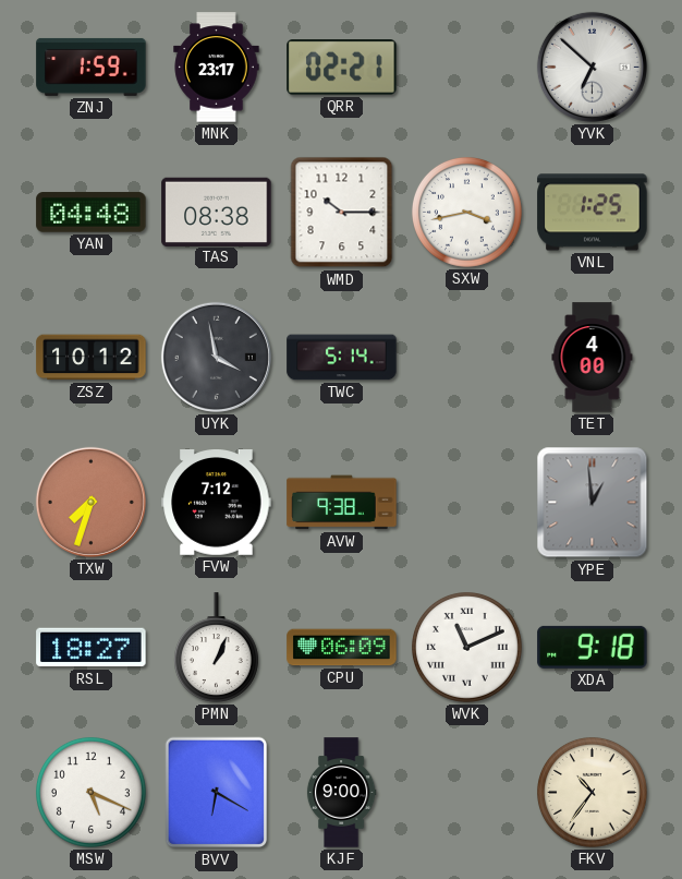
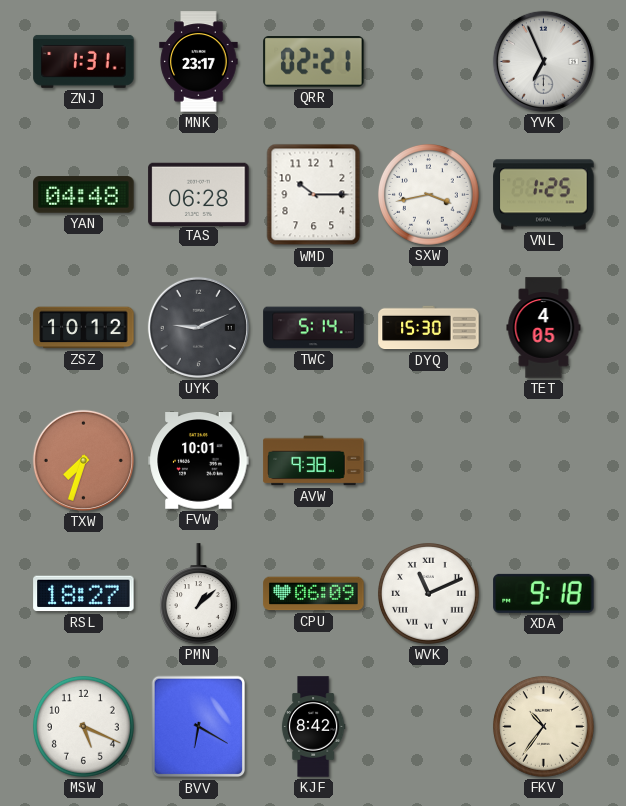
ZNJ: 1:59 -> 1:31 (84, 61)
YVK: 6:52 -> 6:56 (543, 61)
TAS: 08:38 -> 06:28 (199, 194)
UYK: 3:58 -> 9:11 (198, 327)
DYQ: none -> 15:30 (429, 328)
TET: 4:00 -> 4:05 (544, 328)
FVW: 7:12 -> 10:01 (199, 461)
YPE: 12:59 -> none (593, 503)
PMN: 1:04 -> 1:08 (198, 594)
KJF: 9:00 -> 8:42 (313, 727)
